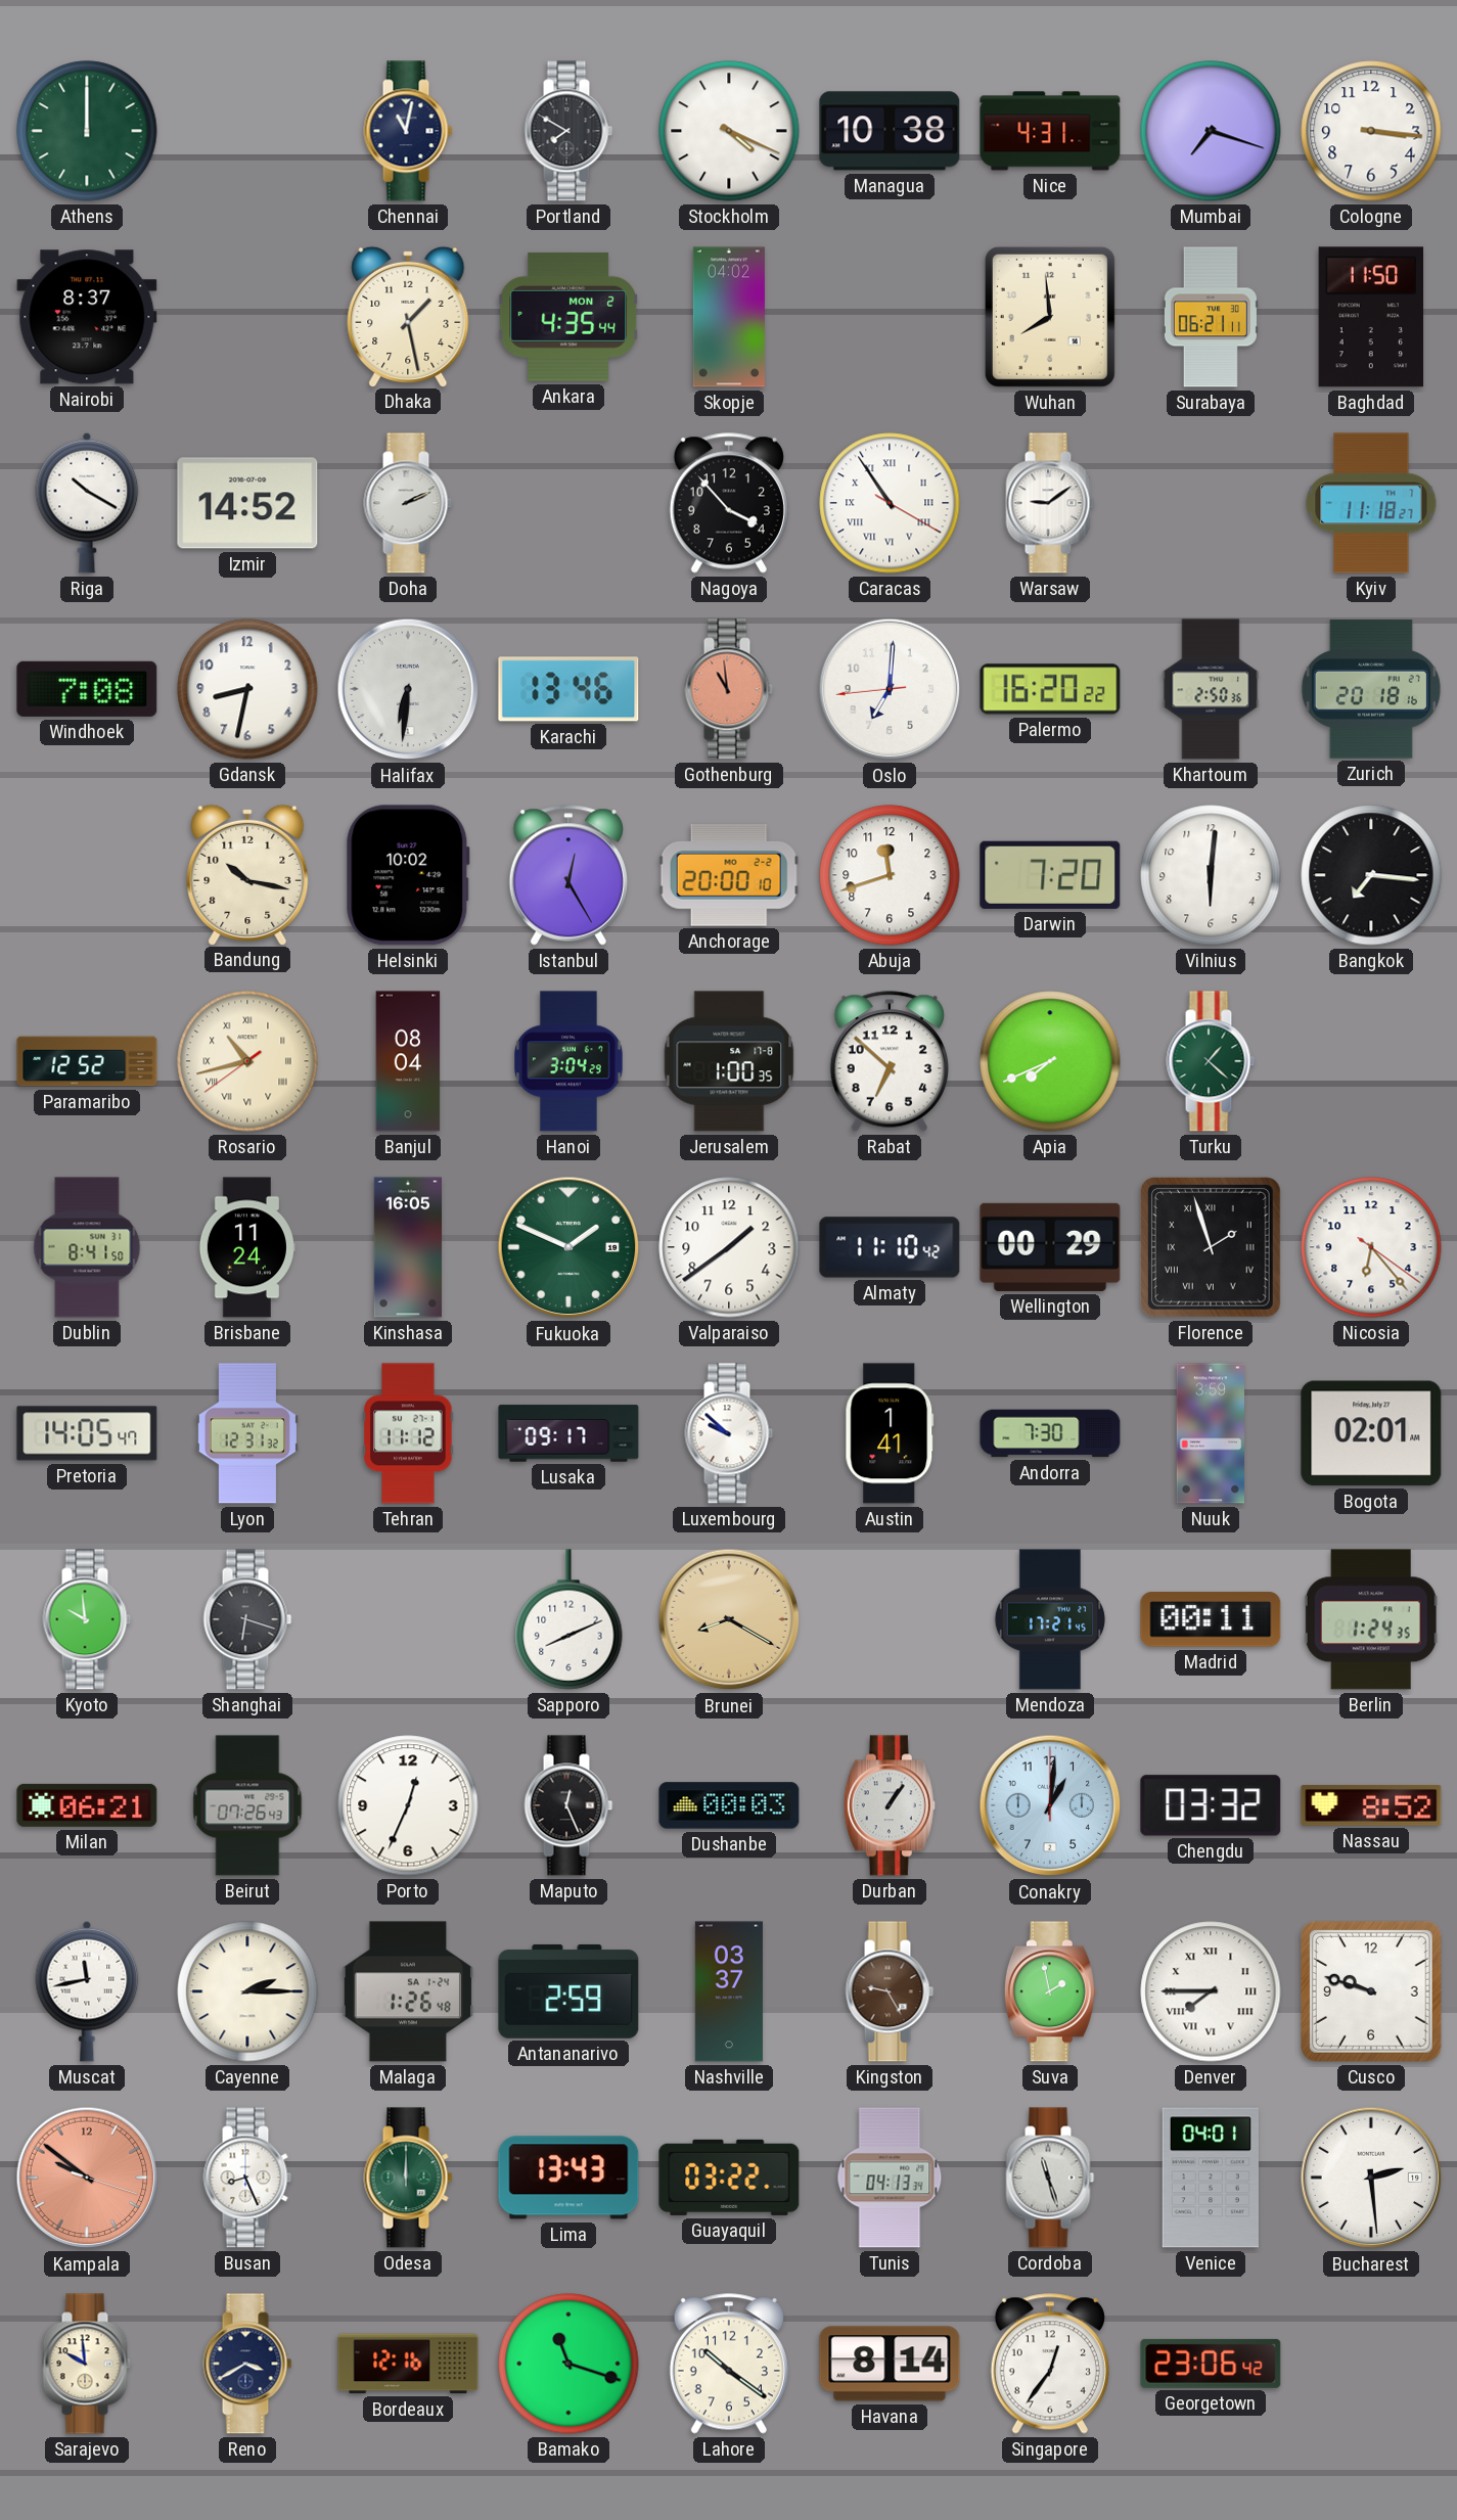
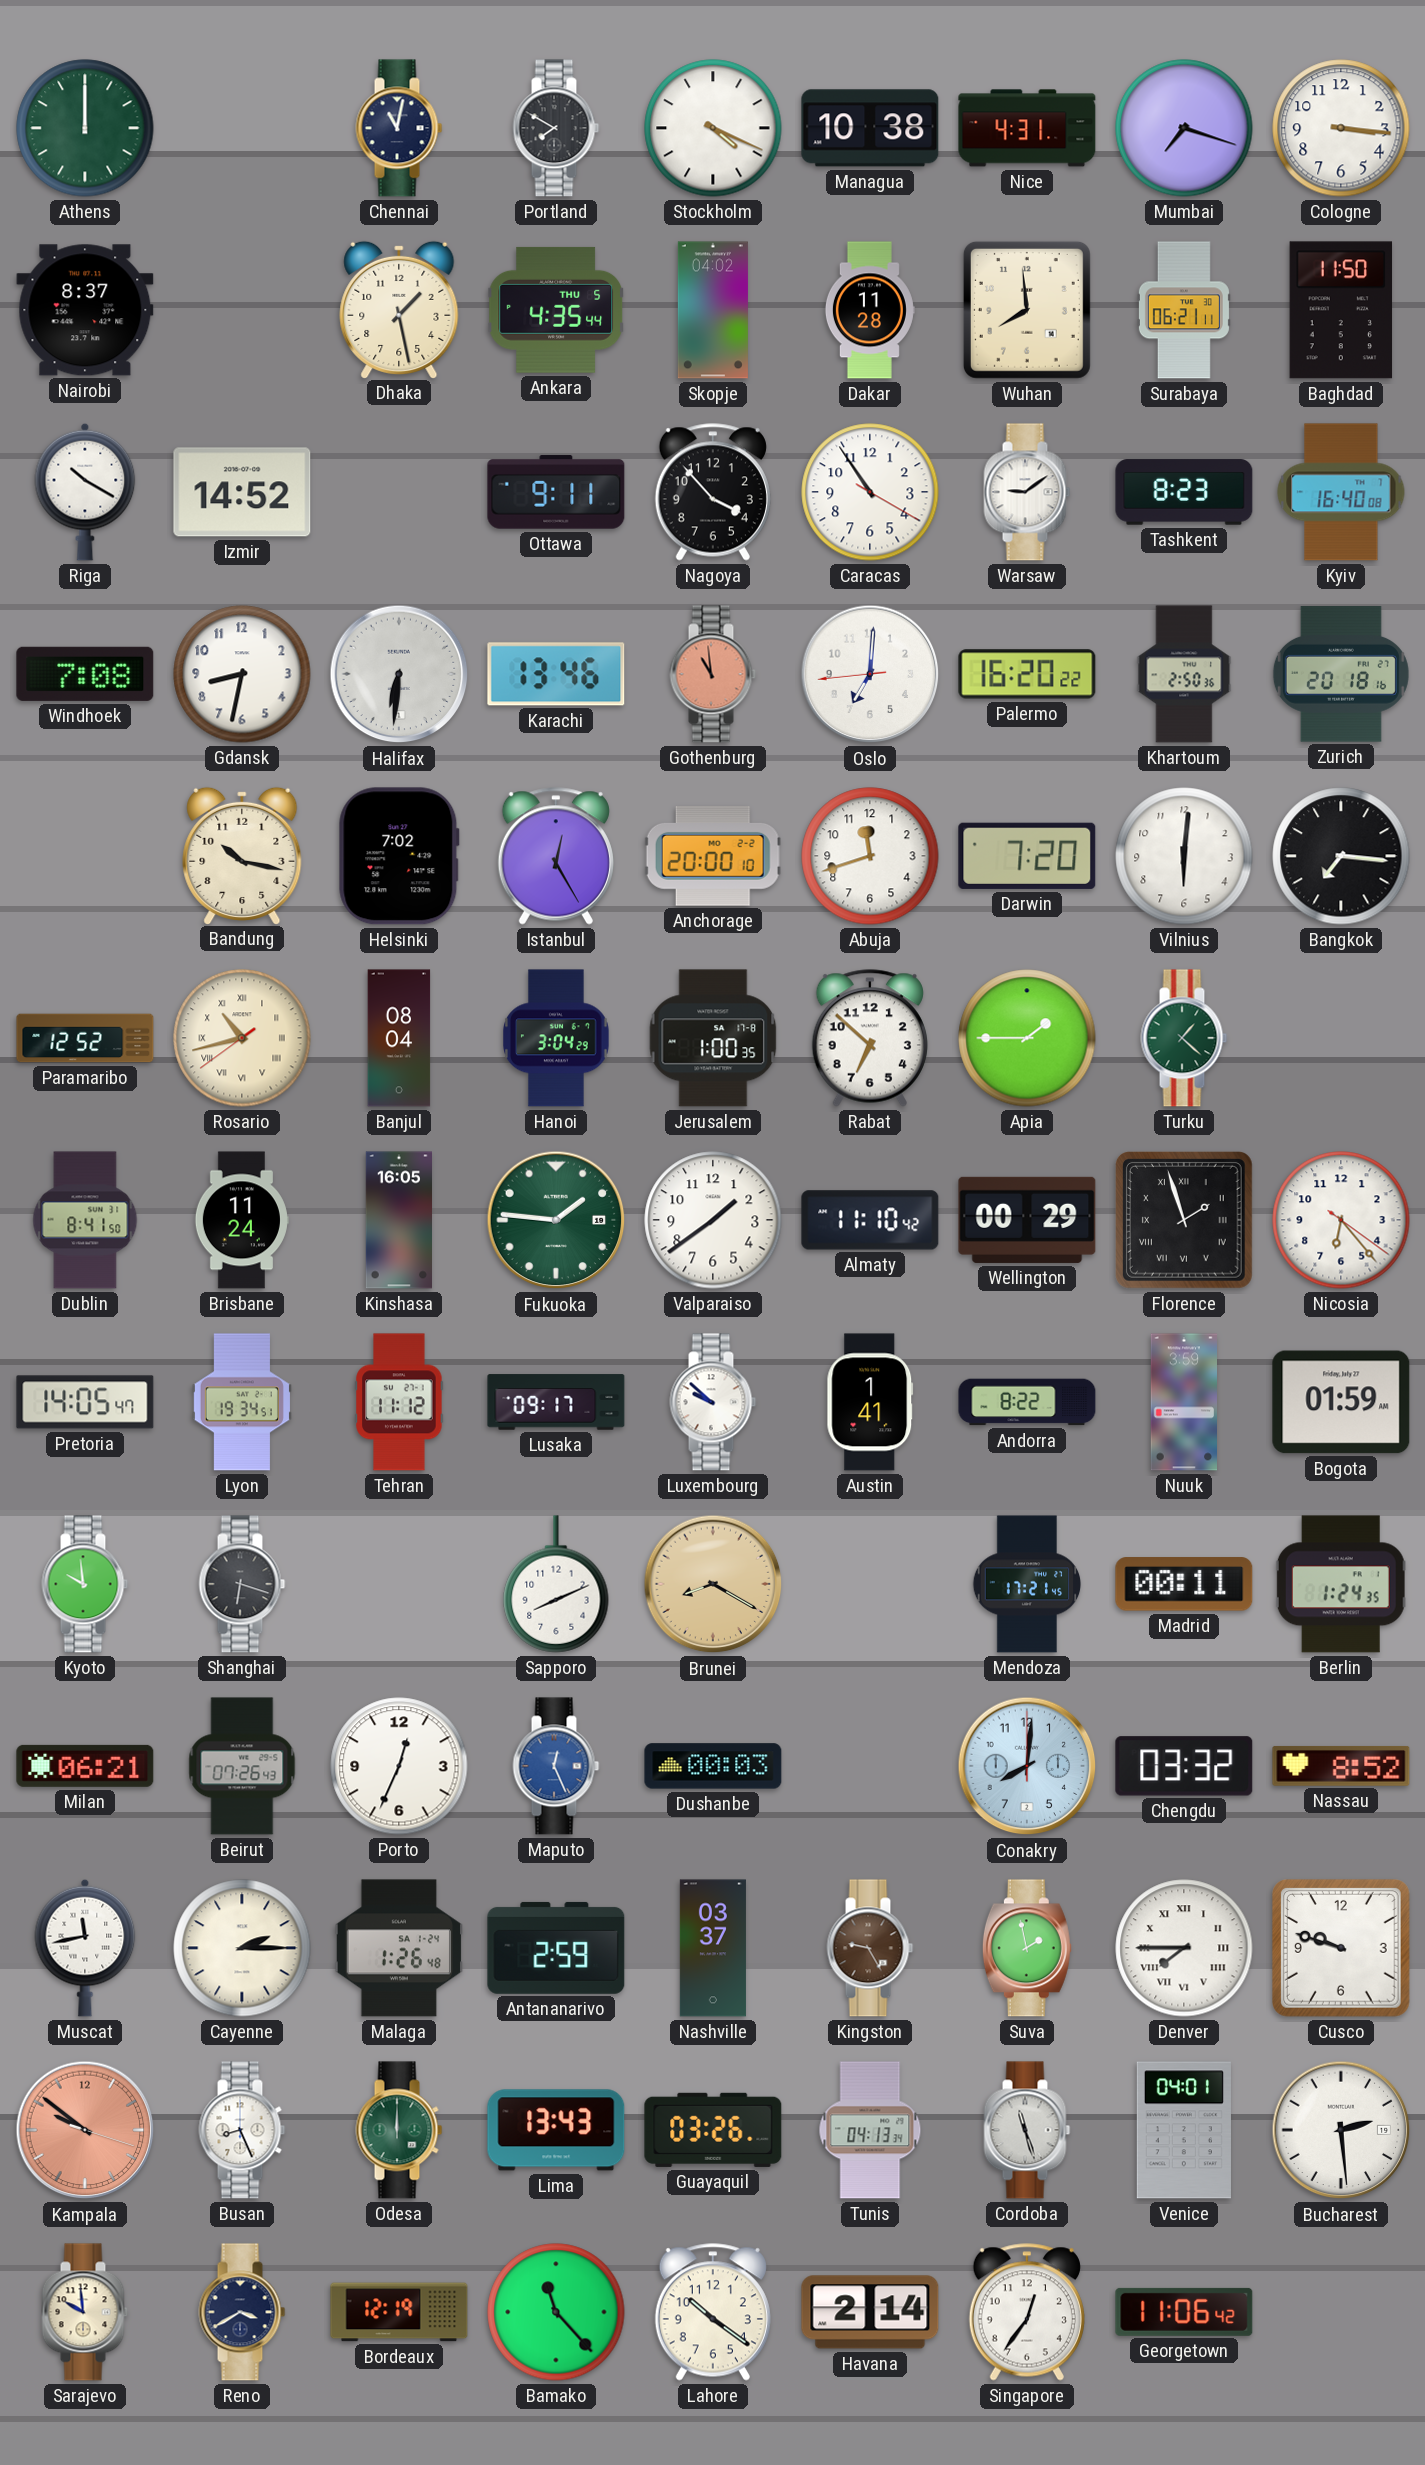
Ankara date: MON 2 -> THU 5 (556, 310)
Dakar: none -> 11:28 (869, 310)
Doha: 2:11 -> none (408, 503)
Ottawa: none -> 9:11 (556, 492)
Caracas numerals: Roman -> Arabic (870, 492)
Tashkent: none -> 8:23 (1184, 492)
Kyiv: 11:18 -> 16:40 (1341, 492)
Helsinki: 10:02 -> 7:02 (399, 856)
Apia: 7:41 -> 1:45 (1027, 1038)
Fukuoka: 1:49 -> 1:46 (556, 1220)
Lyon: 12:31 -> 19:34 (242, 1402)
Andorra: 7:30 -> 8:22 (1027, 1402)
Bogota: 02:01 -> 01:59 (1341, 1402)
Maputo dial: black -> blue (556, 1766)
Durban: 1:06 -> none (890, 1805)
Conakry: 1:01 -> 8:01 (1027, 1766)
Guayaquil: 03:22 -> 03:26 (713, 2130)
Bordeaux: 12:16 -> 12:19 (399, 2312)
Bamako: 11:18 -> 11:23 (556, 2312)
Havana: 8:14 -> 2:14 (870, 2312)
Georgetown: 23:06 -> 11:06 (1184, 2312)
